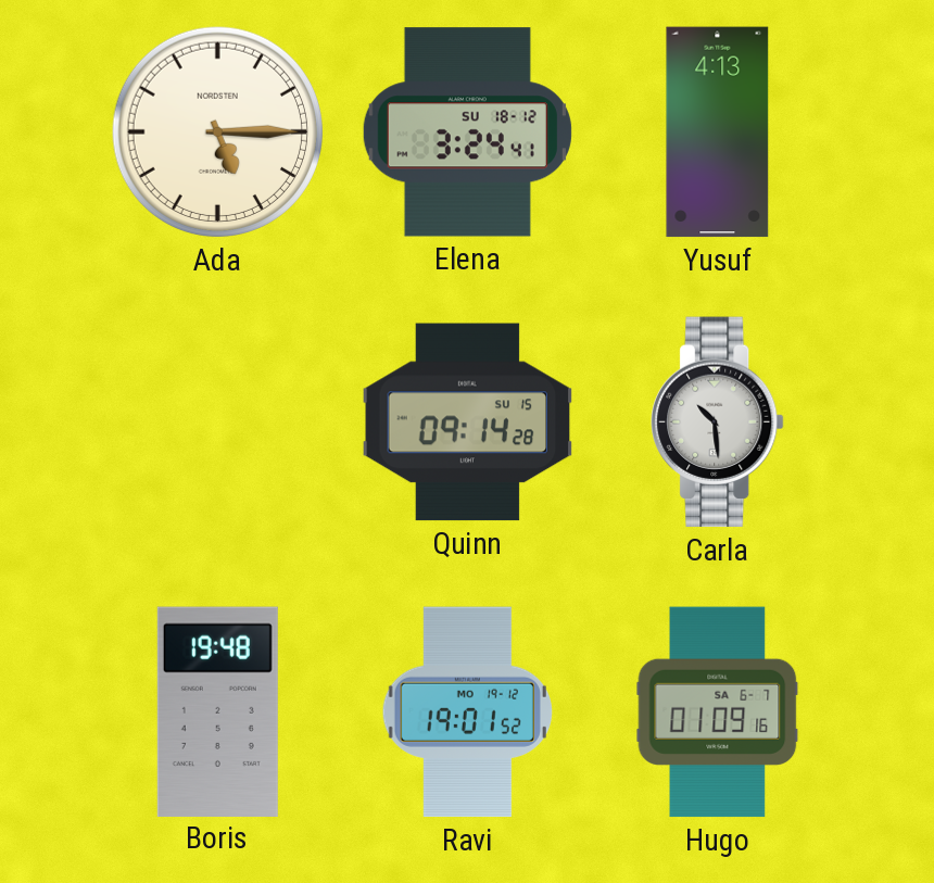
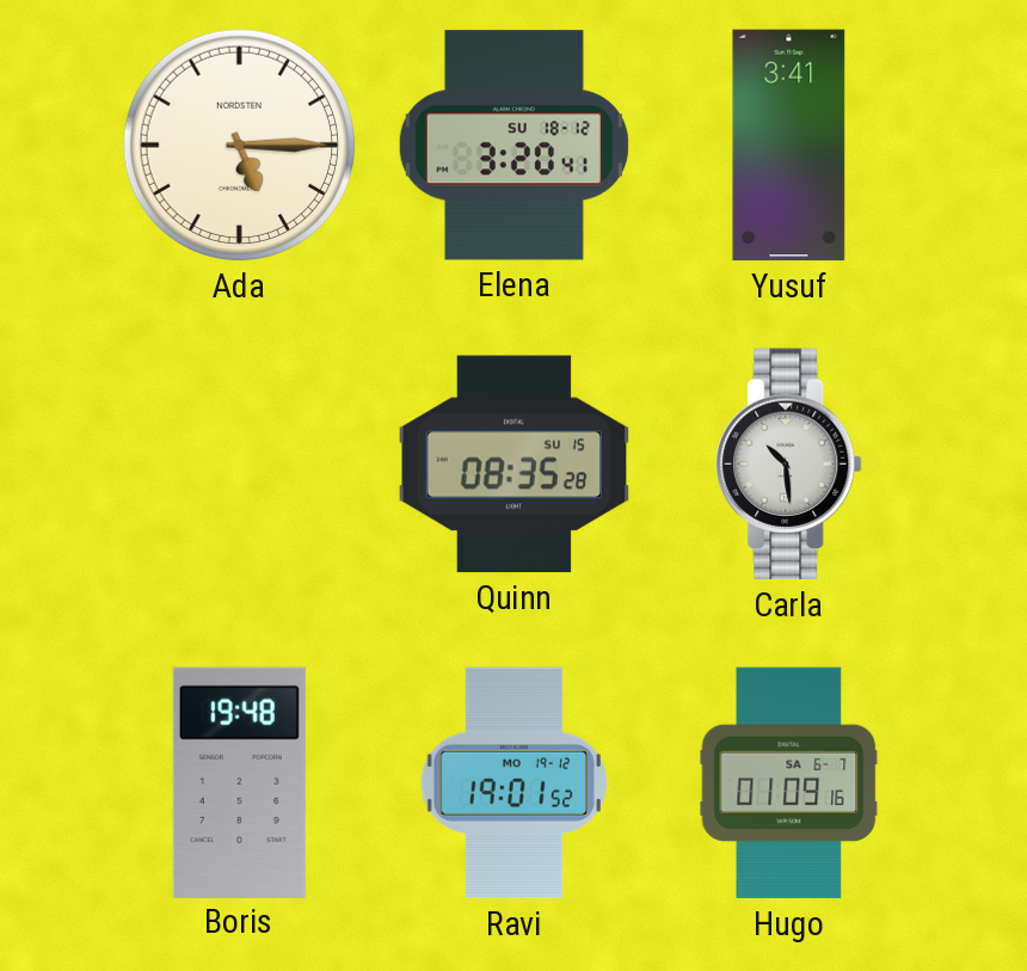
Elena: 3:24 -> 3:20 (513, 146)
Yusuf: 4:13 -> 3:41 (789, 146)
Quinn: 09:14 -> 08:35 (515, 465)
